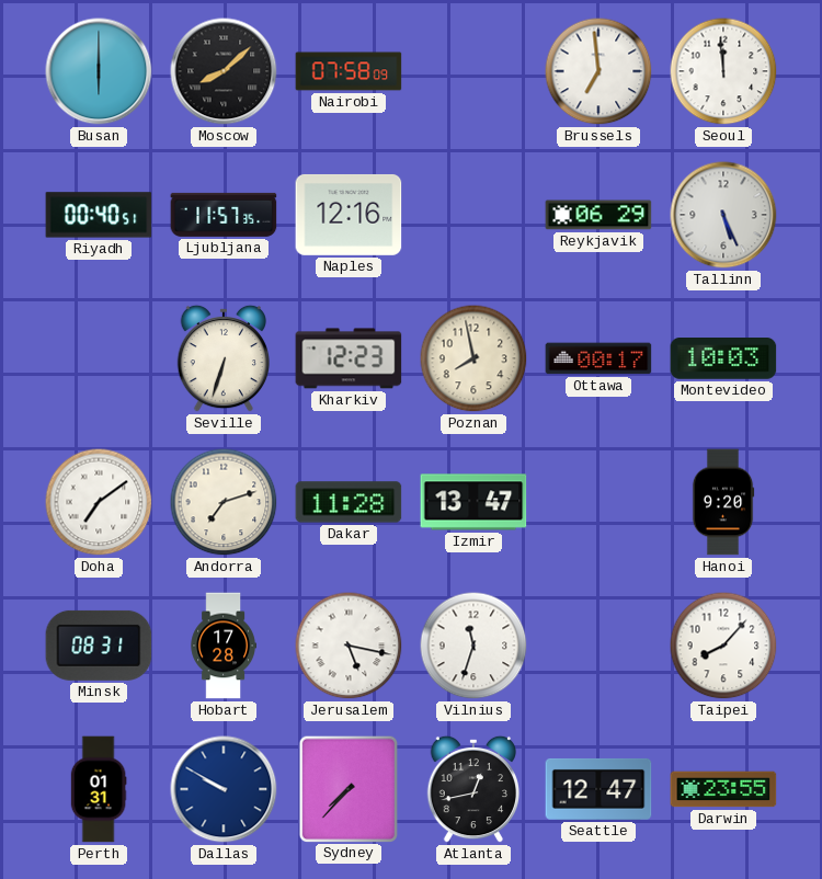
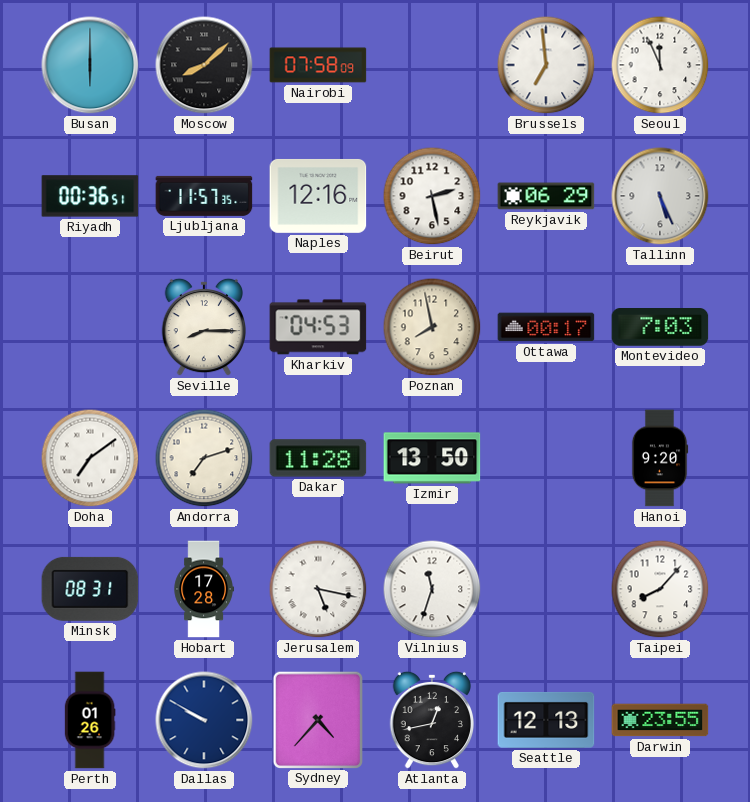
Seoul: 11:59 -> 11:56 (660, 65)
Riyadh: 00:40 -> 00:36 (90, 196)
Beirut: none -> 2:28 (432, 196)
Seville: 6:33 -> 8:15 (203, 327)
Kharkiv: 12:23 -> 04:53 (318, 327)
Montevideo: 10:03 -> 7:03 (660, 328)
Izmir: 13:47 -> 13:50 (432, 458)
Perth: 01:31 -> 01:26 (90, 720)
Sydney: 7:37 -> 4:37 (317, 719)
Seattle: 12:47 -> 12:13 (546, 720)
